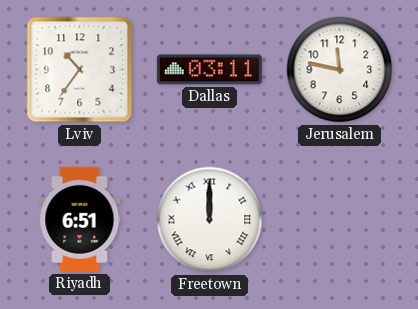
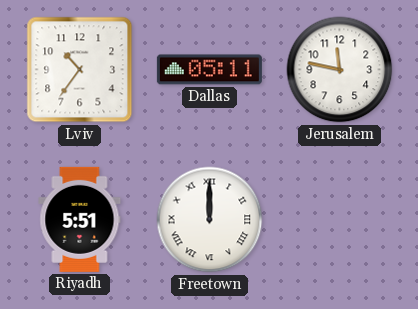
Dallas: 03:11 -> 05:11 (209, 70)
Riyadh: 6:51 -> 5:51 (80, 219)
